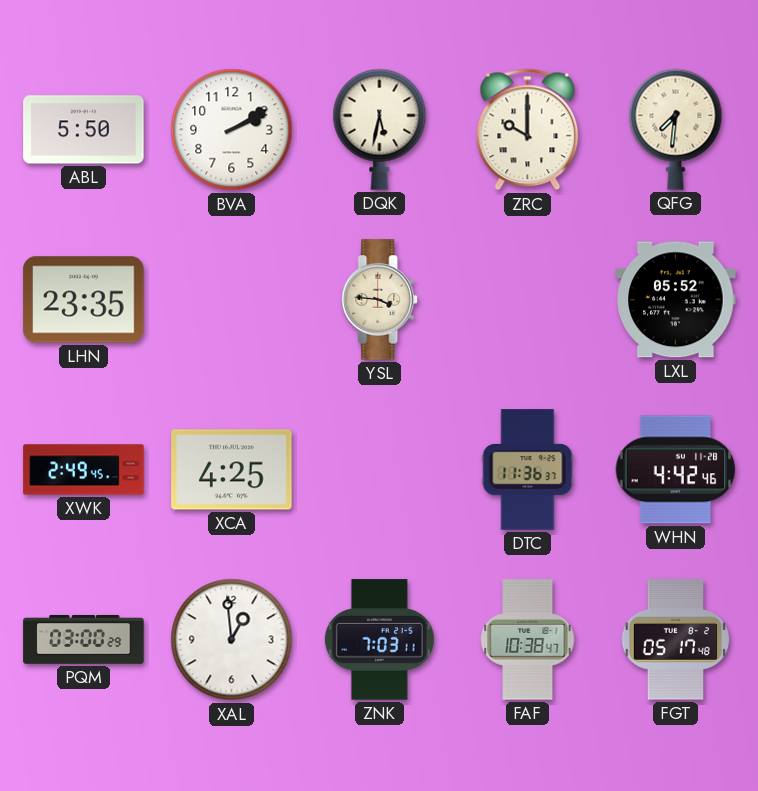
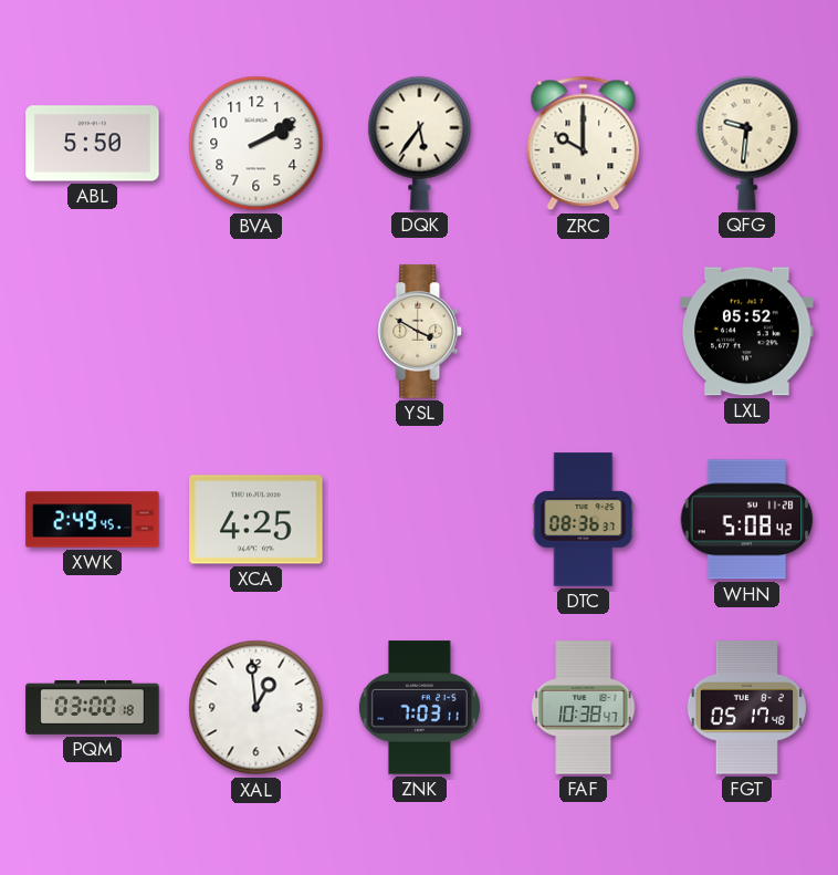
DQK: 5:32 -> 5:36 (420, 143)
QFG: 7:31 -> 9:31 (747, 143)
LHN: 23:35 -> none (84, 300)
YSL: 3:46 -> 3:50 (420, 332)
DTC: 11:36 -> 08:36 (584, 520)
WHN: 4:42 -> 5:08 (747, 520)
PQM: 03:00:29 -> 03:00:18 (93, 707)
